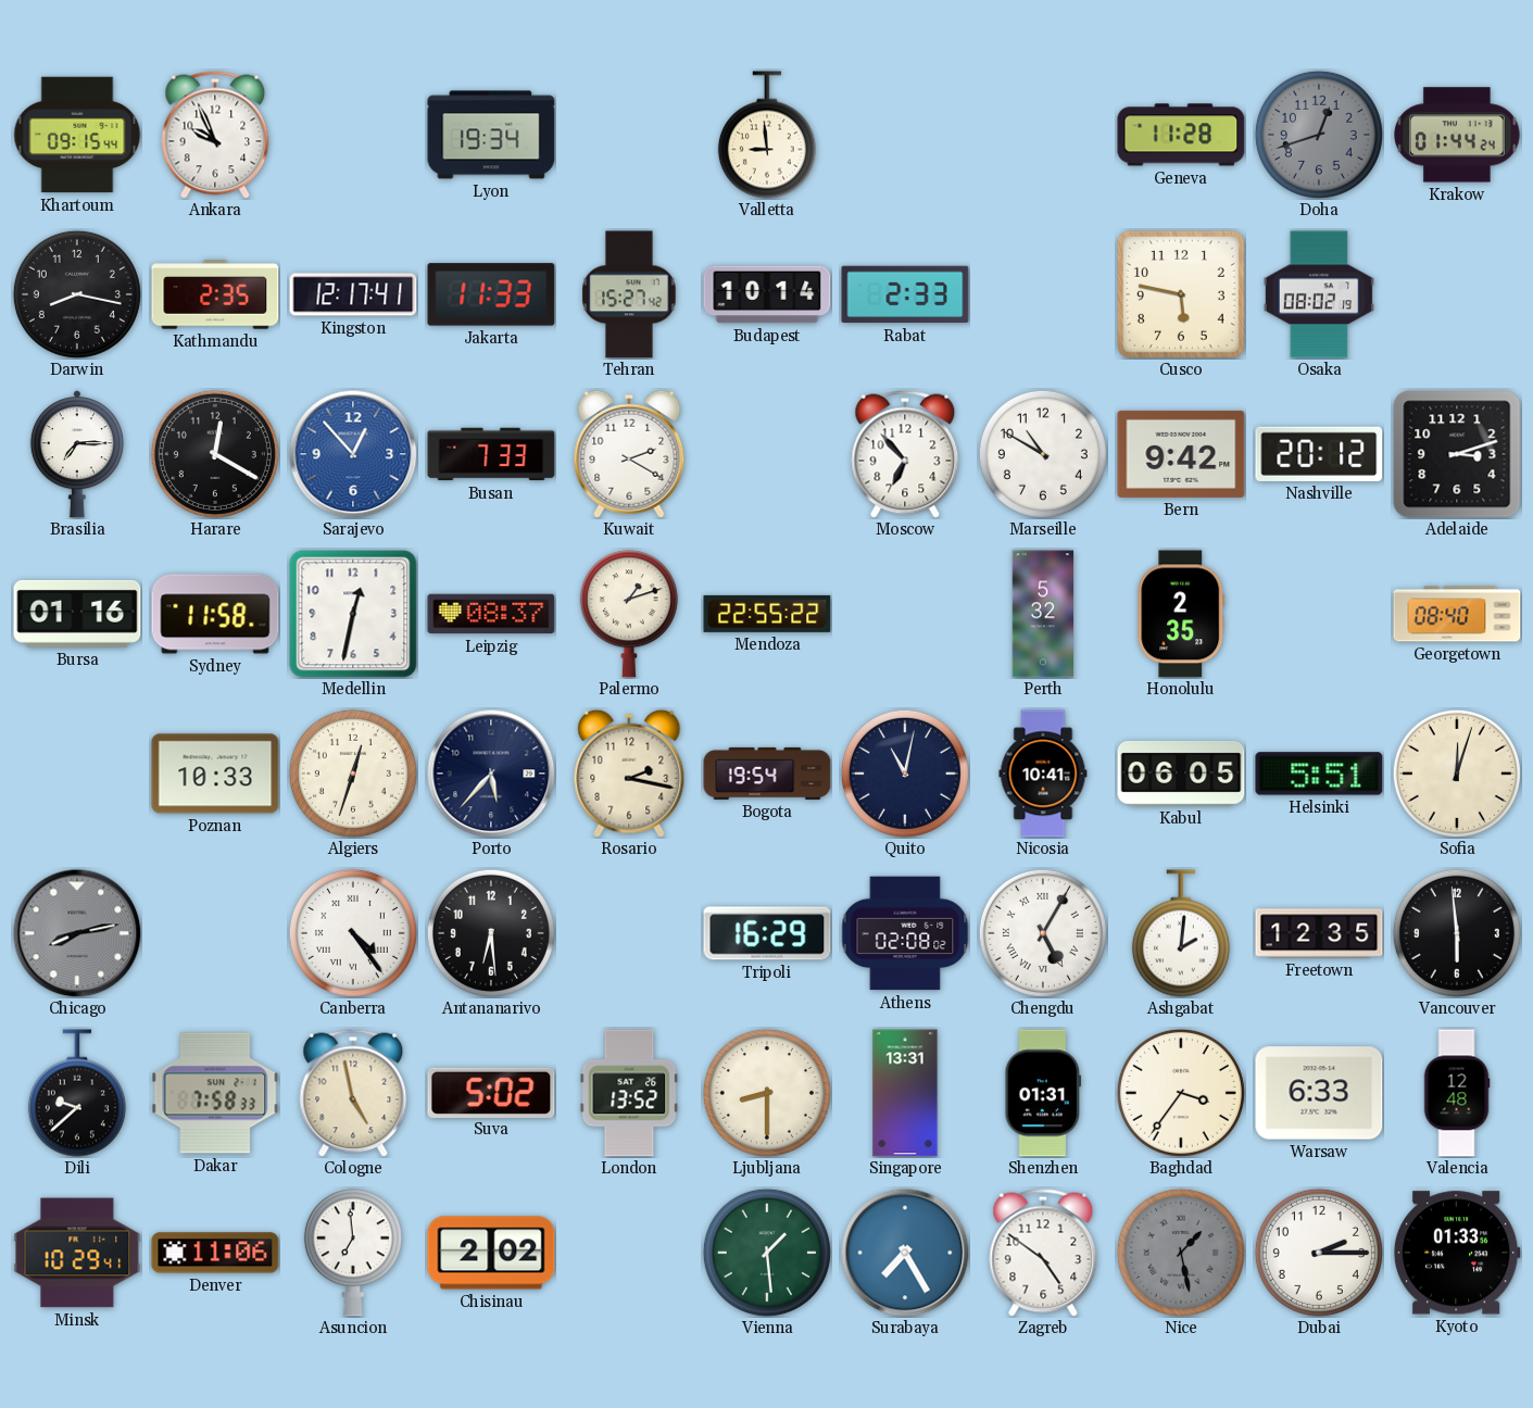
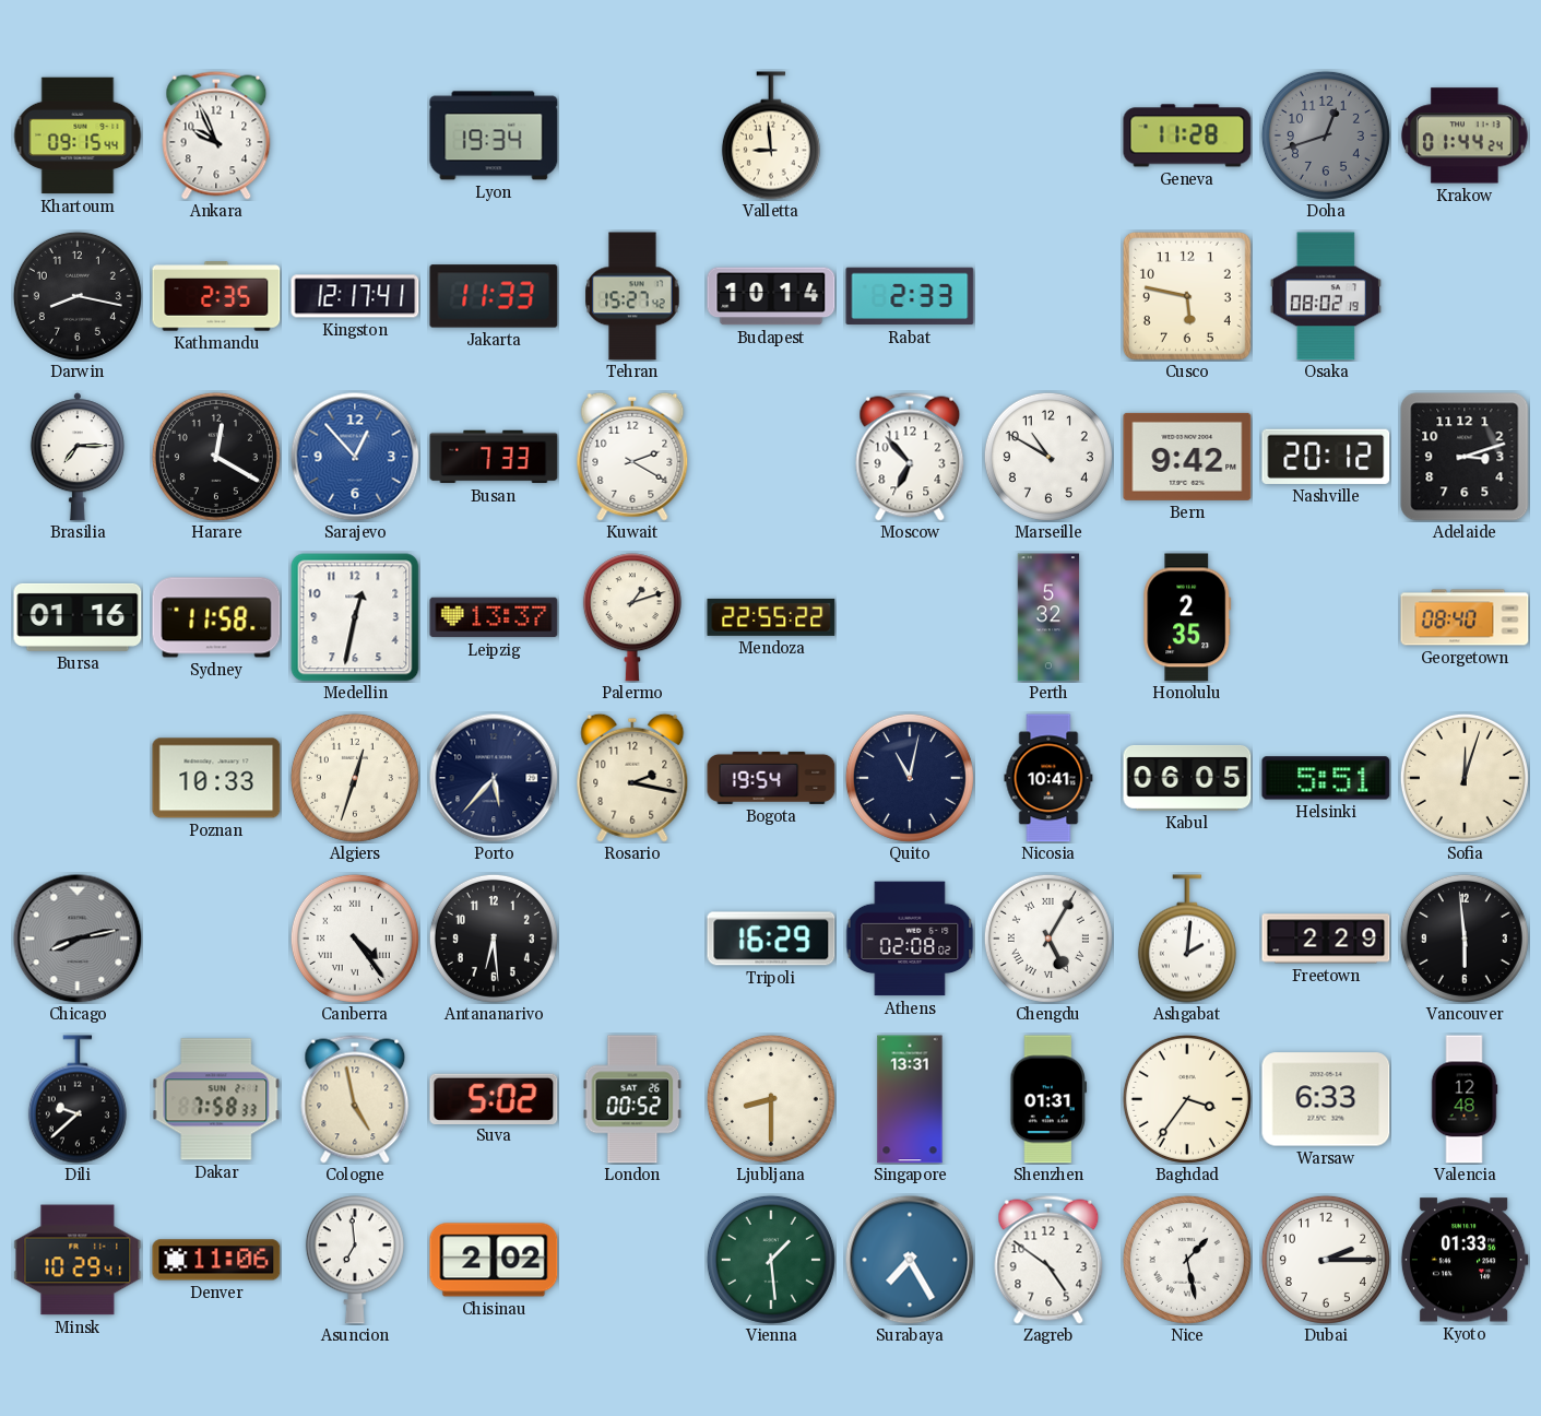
Leipzig: 08:37 -> 13:37 (494, 617)
Freetown: 12:35 -> 2:29 (1326, 939)
London: 13:52 -> 00:52 (632, 1099)
Nice dial: grey -> white (1187, 1260)
